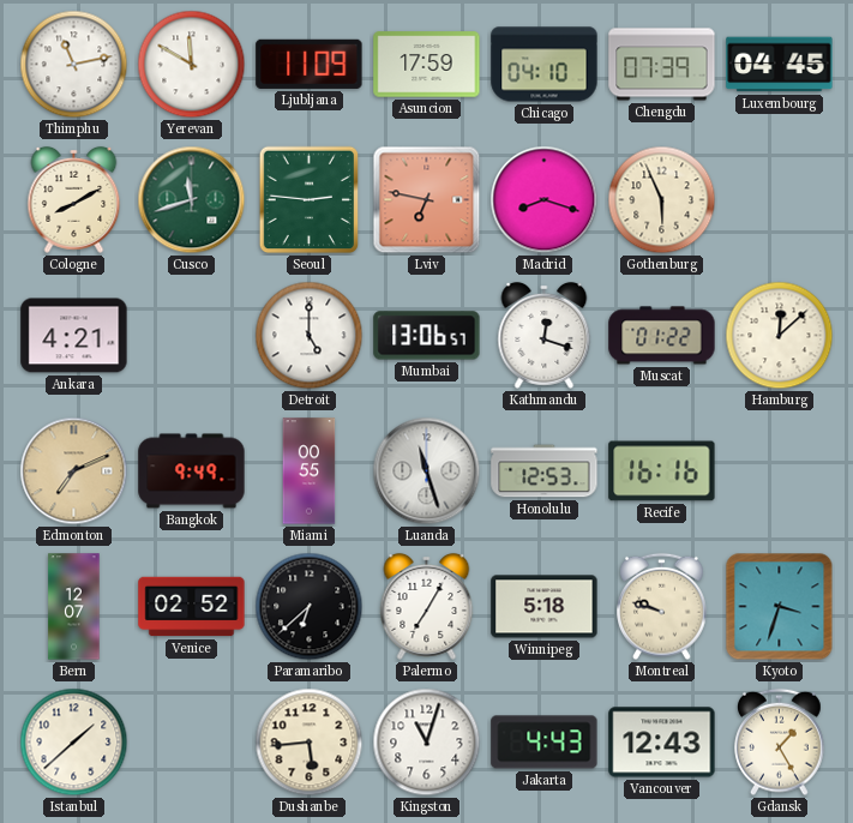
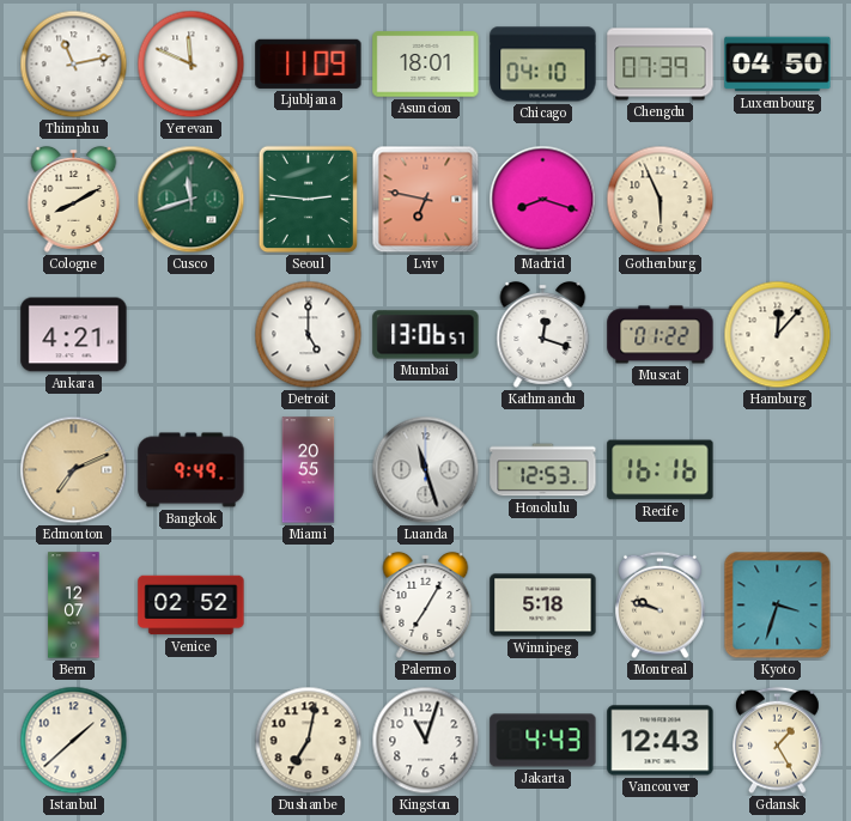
Yerevan: 11:50 -> 11:49 (192, 65)
Asuncion: 17:59 -> 18:01 (426, 65)
Luxembourg: 04:45 -> 04:50 (778, 65)
Hamburg: 12:08 -> 12:07 (778, 335)
Miami: 00:55 -> 20:55 (309, 470)
Paramaribo: 6:38 -> none (310, 607)
Dushanbe: 5:44 -> 7:02 (309, 741)
